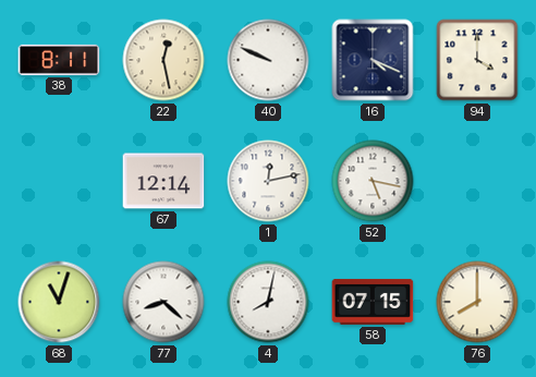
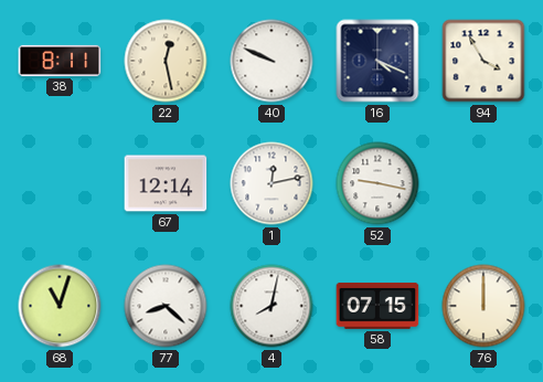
94: 4:00 -> 3:55 (483, 61)
52: 5:17 -> 9:17 (377, 183)
76: 8:00 -> 12:00 (483, 306)
